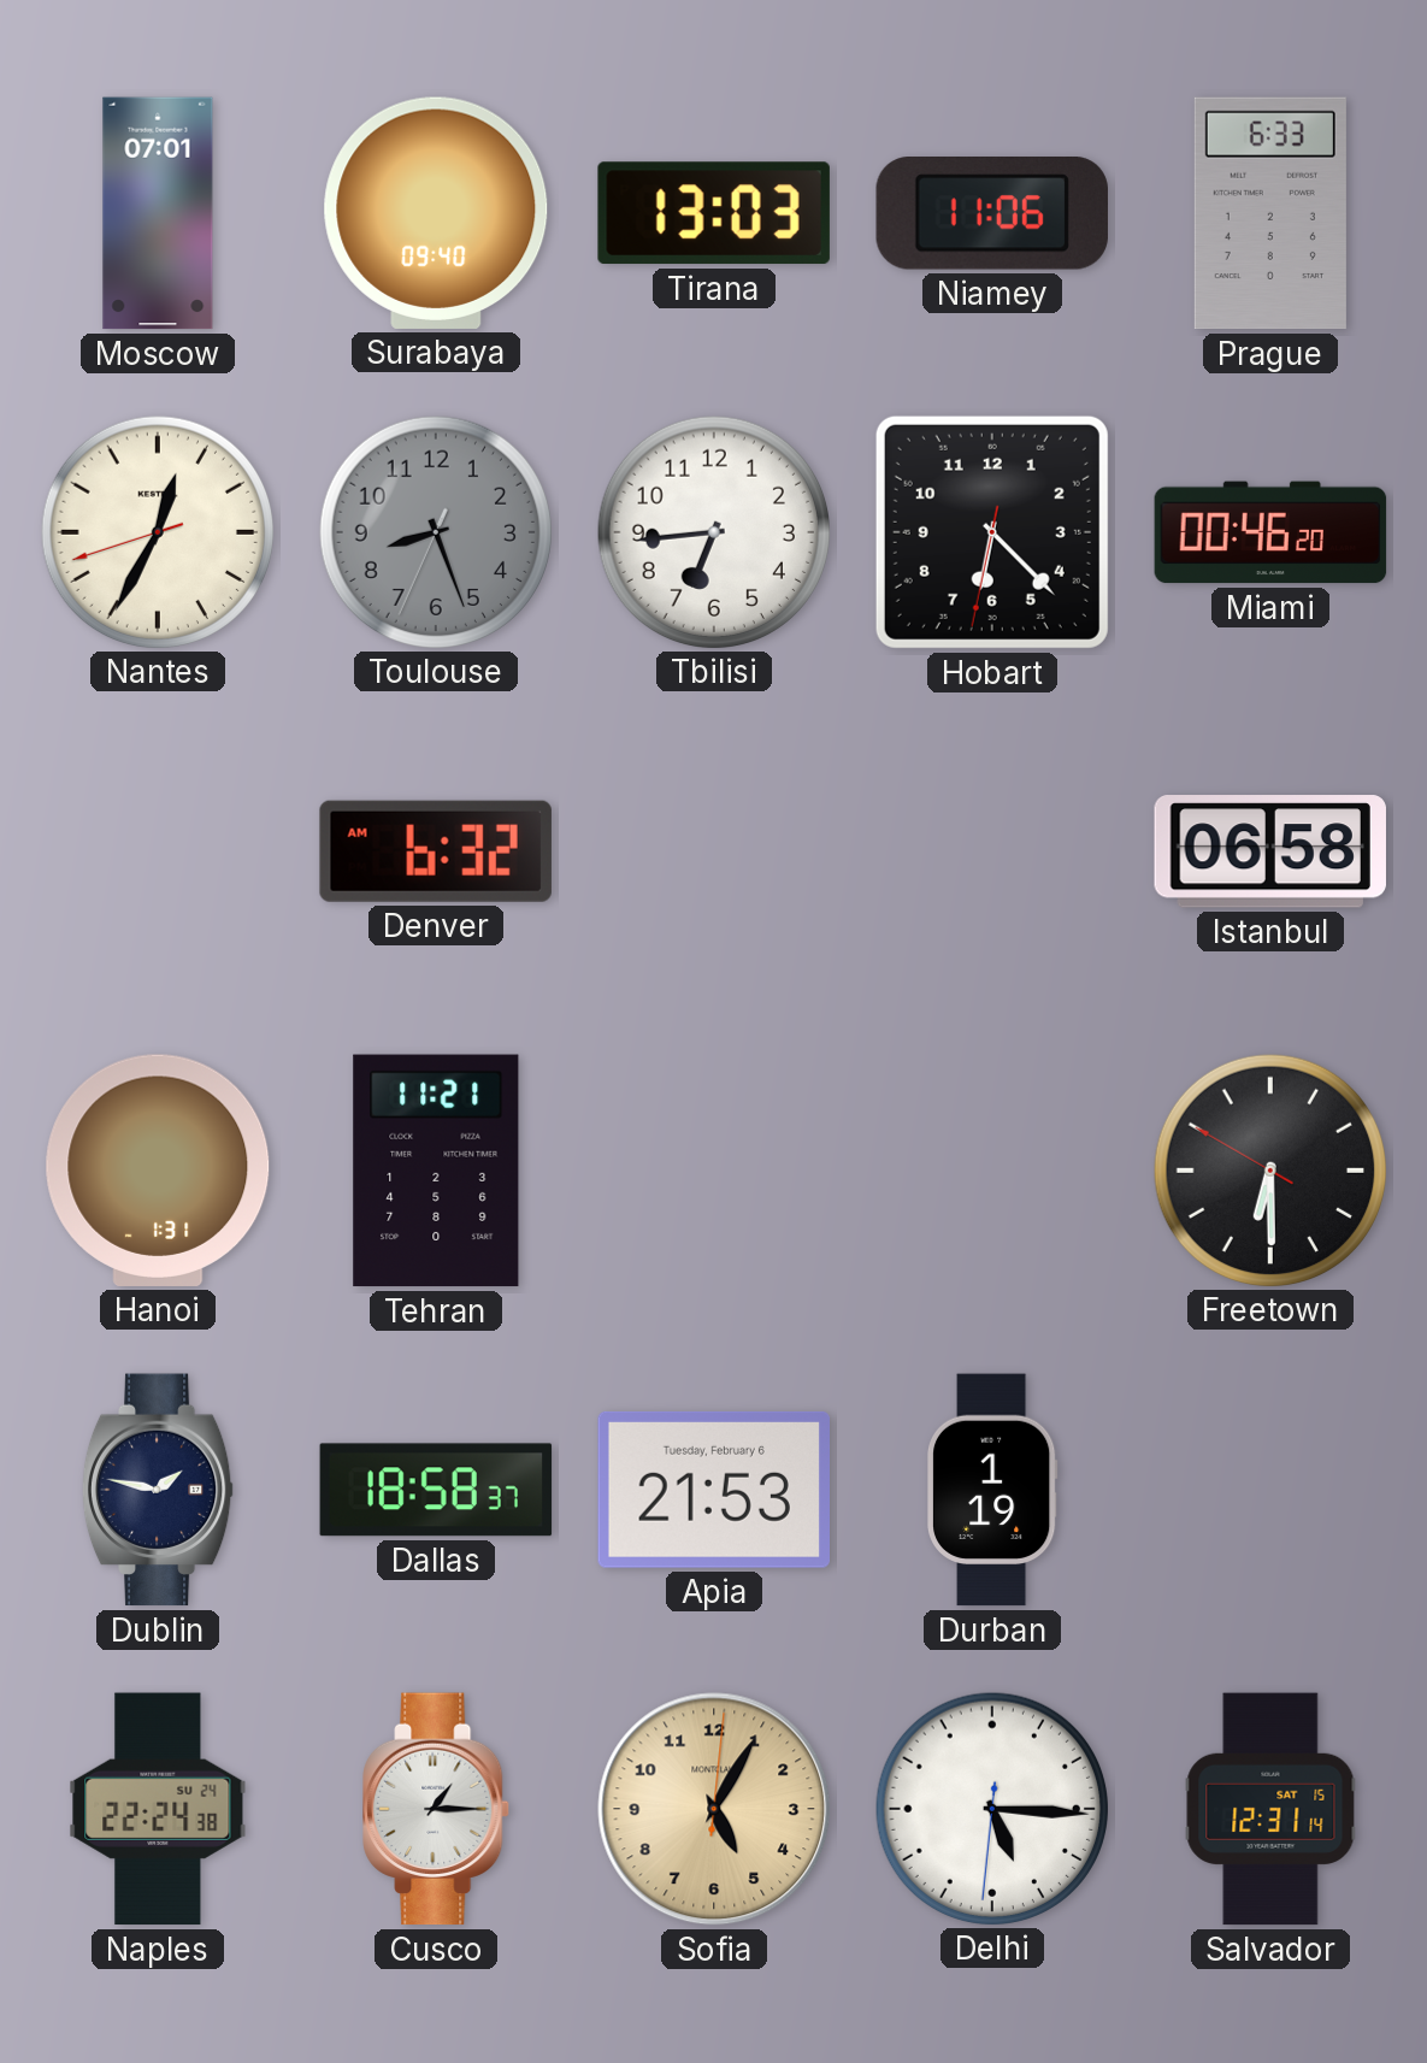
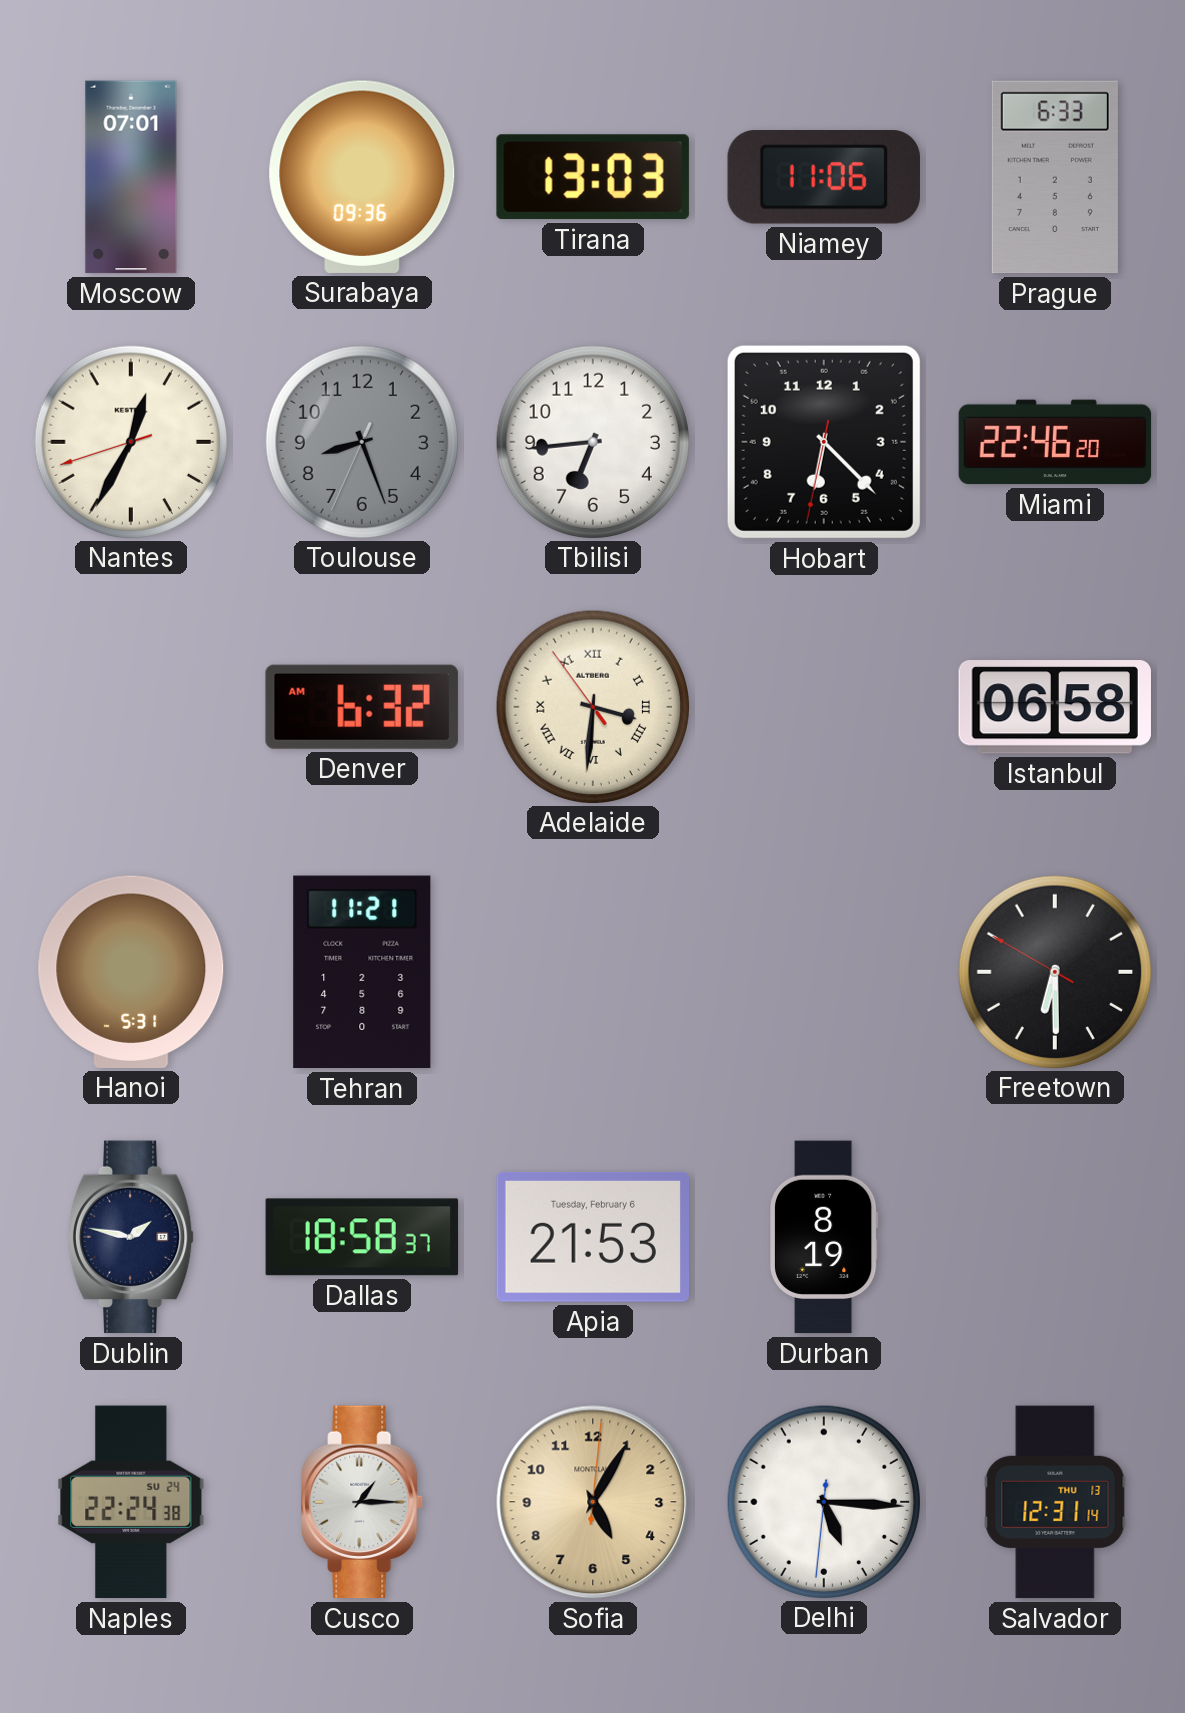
Surabaya: 09:40 -> 09:36 (362, 177)
Miami: 00:46 -> 22:46 (1055, 442)
Adelaide: none -> 3:30 (592, 706)
Hanoi: 1:31 -> 5:31 (131, 972)
Durban: 1:19 -> 8:19 (824, 1237)
Salvador date: SAT 15 -> THU 13 (1055, 1502)
